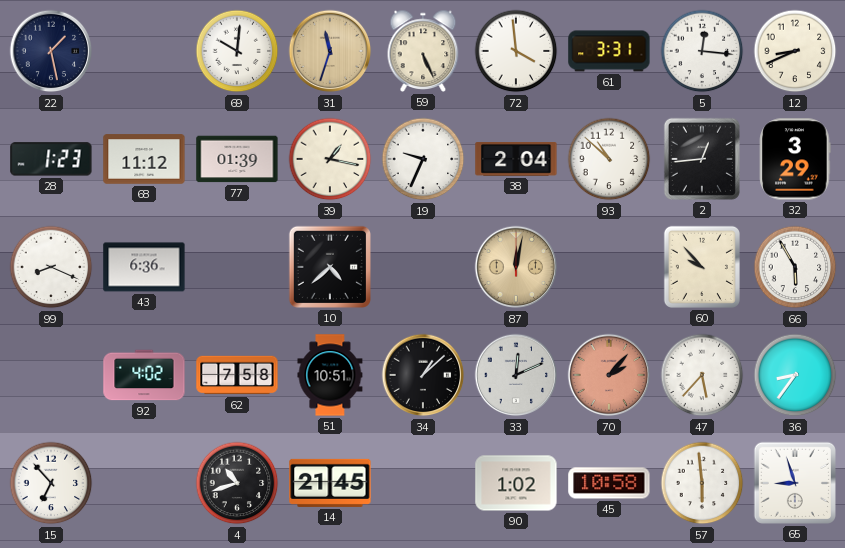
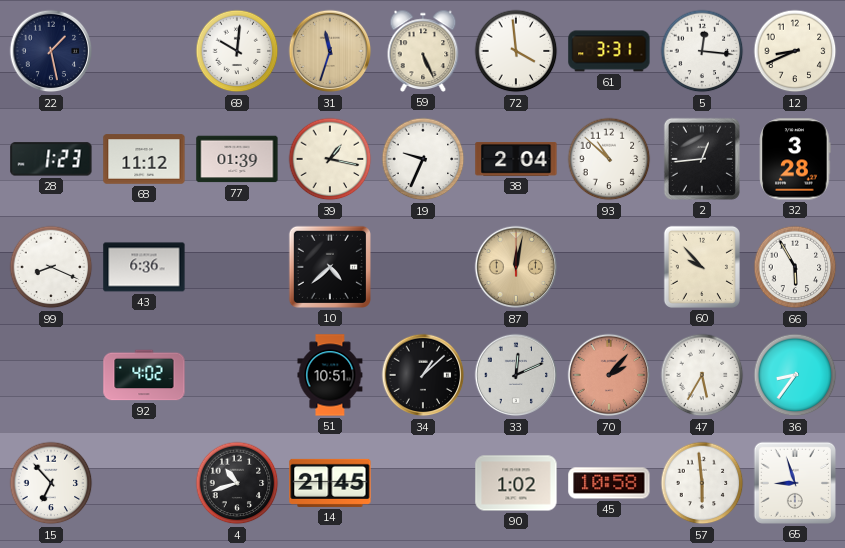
32: 3:29 -> 3:28 (795, 159)
62: 7:58 -> none (237, 375)
47: 5:37 -> 5:35 (702, 375)
